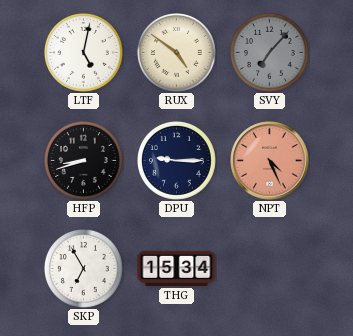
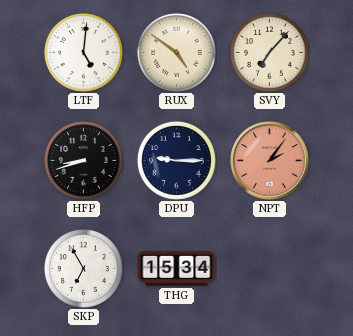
LTF: 5:02 -> 5:01 (83, 52)
SVY dial: grey -> cream (269, 52)
NPT: 4:26 -> 2:06 (270, 161)
